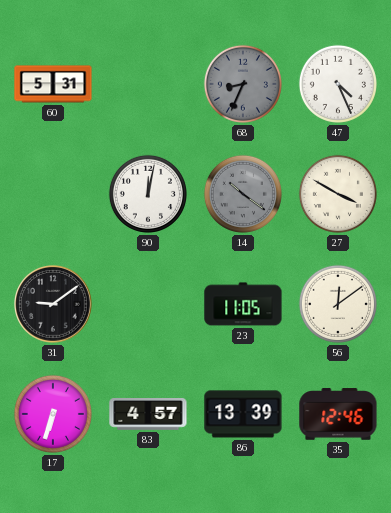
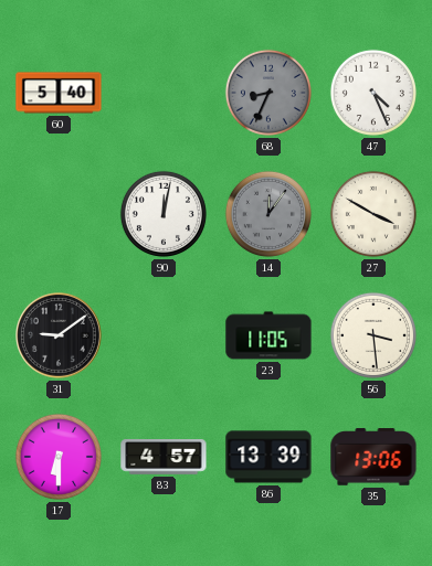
60: 5:31 -> 5:40 (59, 93)
14: 10:21 -> 12:06 (268, 214)
56: 12:09 -> 3:29 (373, 335)
17: 6:33 -> 6:30 (59, 457)
35: 12:46 -> 13:06 (373, 457)
